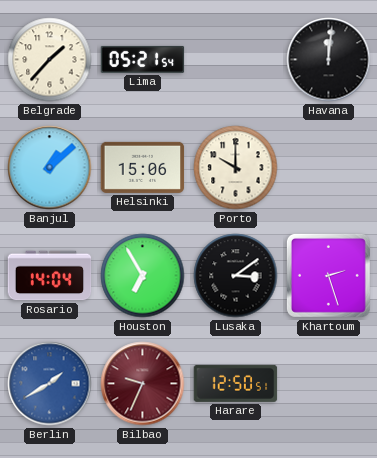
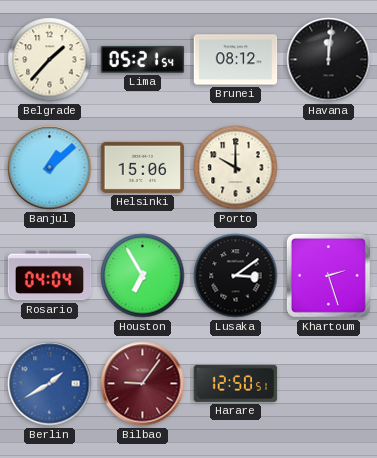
Brunei: none -> 08:12 (236, 60)
Rosario: 14:04 -> 04:04 (50, 276)
Bilbao: 9:34 -> 9:06 (143, 384)
